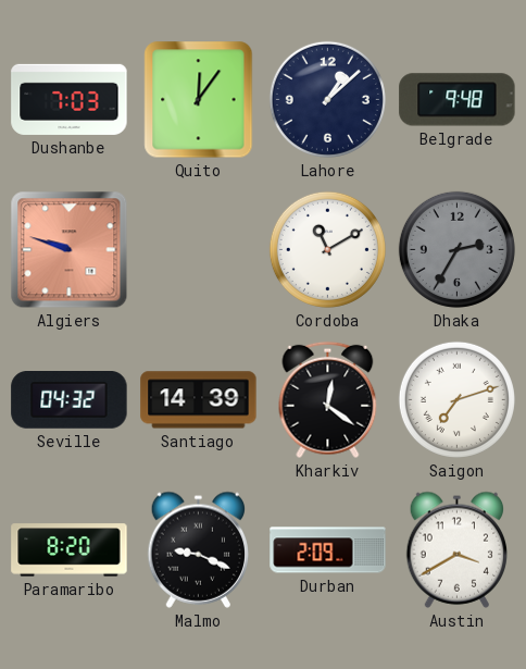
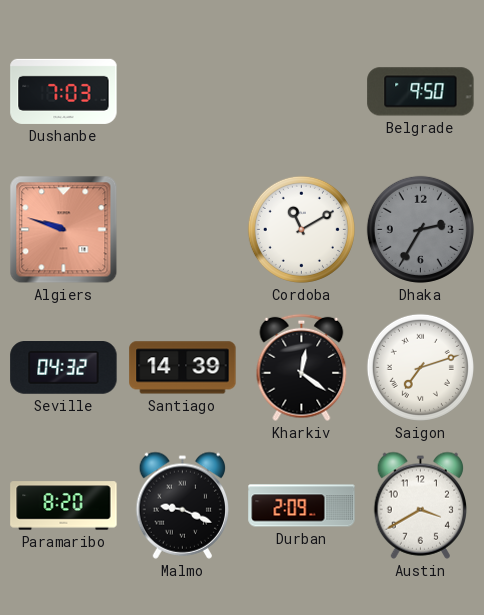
Quito: 12:06 -> none (199, 100)
Lahore: 1:08 -> none (327, 99)
Belgrade: 9:48 -> 9:50 (421, 92)
